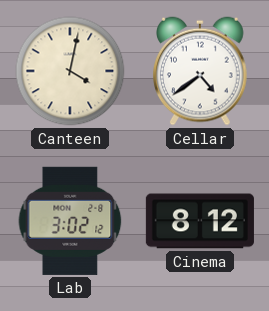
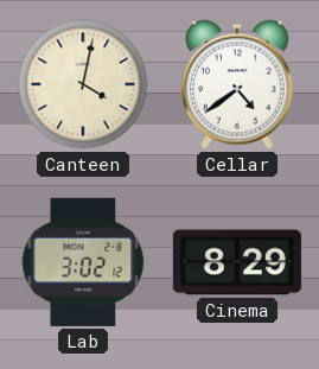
Cinema: 8:12 -> 8:29 (237, 262)
